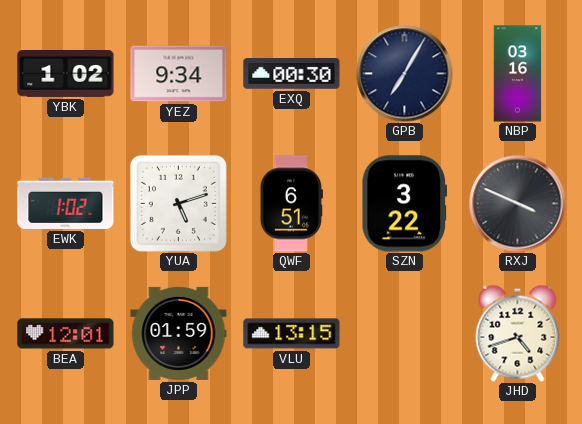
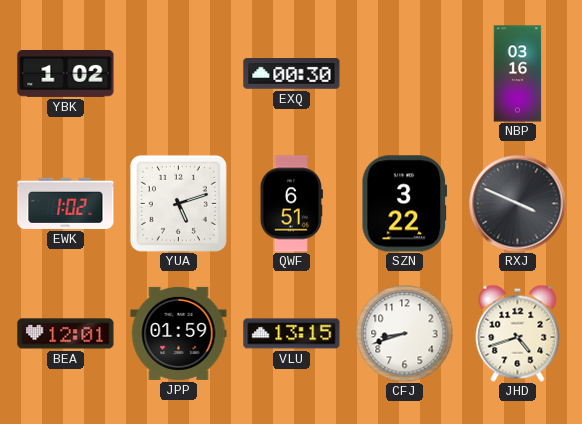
YEZ: 9:34 -> none (179, 74)
GPB: 7:05 -> none (405, 74)
CFJ: none -> 8:42 (404, 333)
